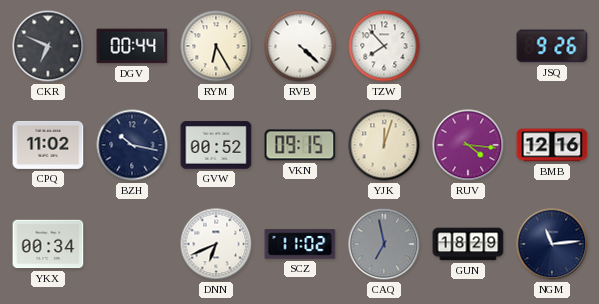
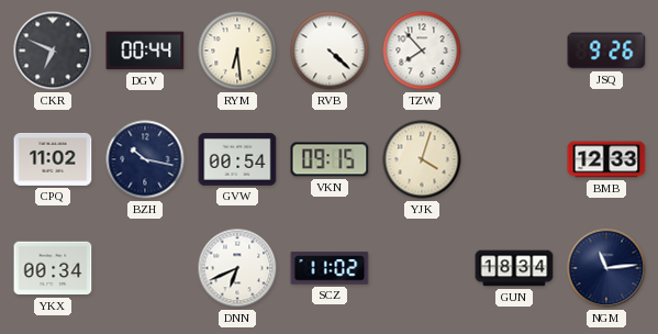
RYM: 6:25 -> 6:29 (237, 51)
GVW: 00:52 -> 00:54 (237, 159)
YJK: 12:03 -> 4:03 (422, 159)
RUV: 4:16 -> none (468, 145)
BMB: 12:16 -> 12:33 (606, 159)
CAQ: 6:58 -> none (384, 244)
GUN: 18:29 -> 18:34 (514, 268)
